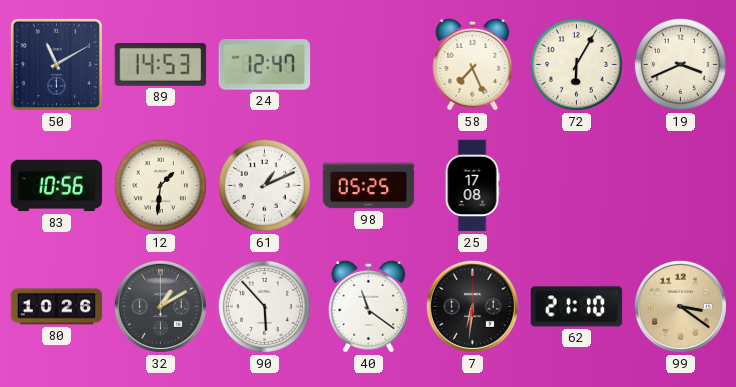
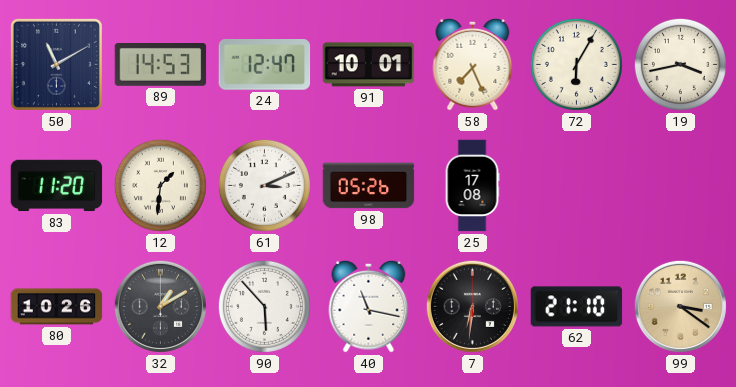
91: none -> 10:01 (369, 65)
19: 3:41 -> 3:43 (680, 64)
83: 10:56 -> 11:20 (57, 186)
61: 1:11 -> 3:11 (264, 185)
98: 05:25 -> 05:26 (369, 186)
40: 11:21 -> 11:17 (369, 306)
